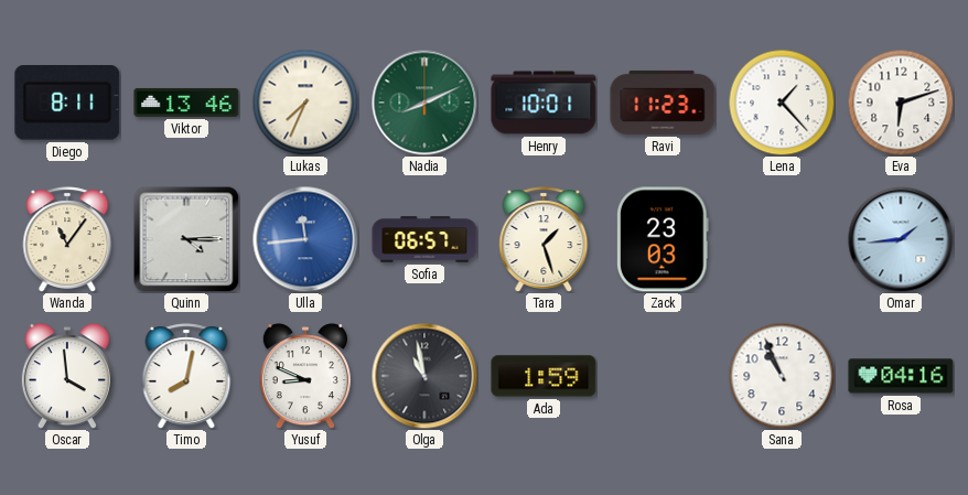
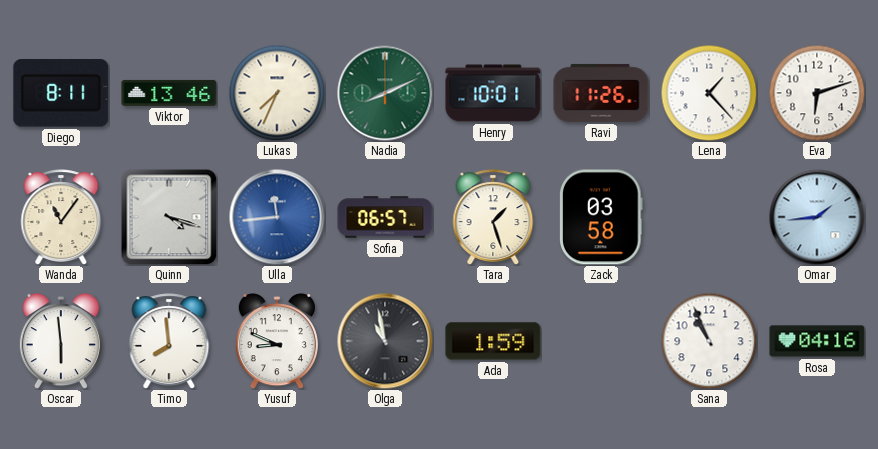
Ravi: 11:23 -> 11:26 (601, 93)
Quinn: 4:15 -> 4:18 (169, 217)
Zack: 23:03 -> 03:58 (602, 217)
Oscar: 3:59 -> 5:59 (61, 341)
Timo: 8:02 -> 7:59 (169, 341)
